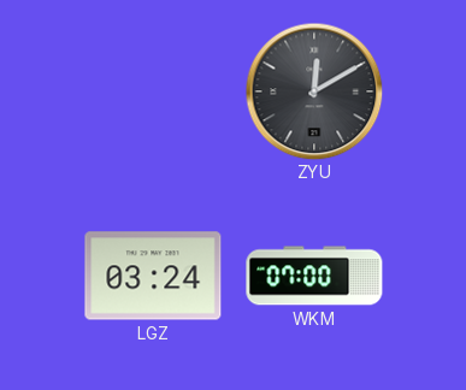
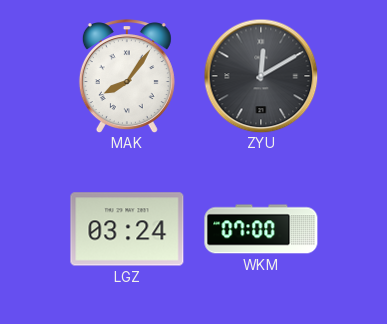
MAK: none -> 8:06 (127, 76)
